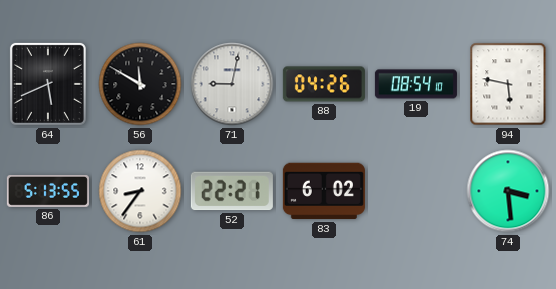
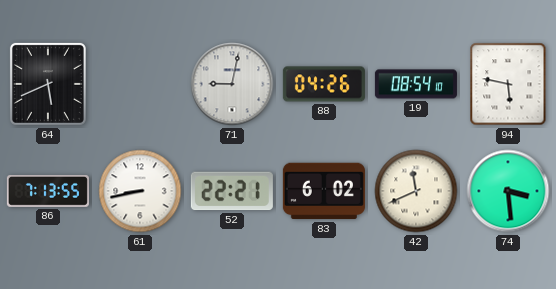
56: 11:50 -> none (140, 84)
86: 5:13 -> 7:13 (48, 191)
61: 8:36 -> 8:43 (140, 191)
42: none -> 11:41 (416, 191)
